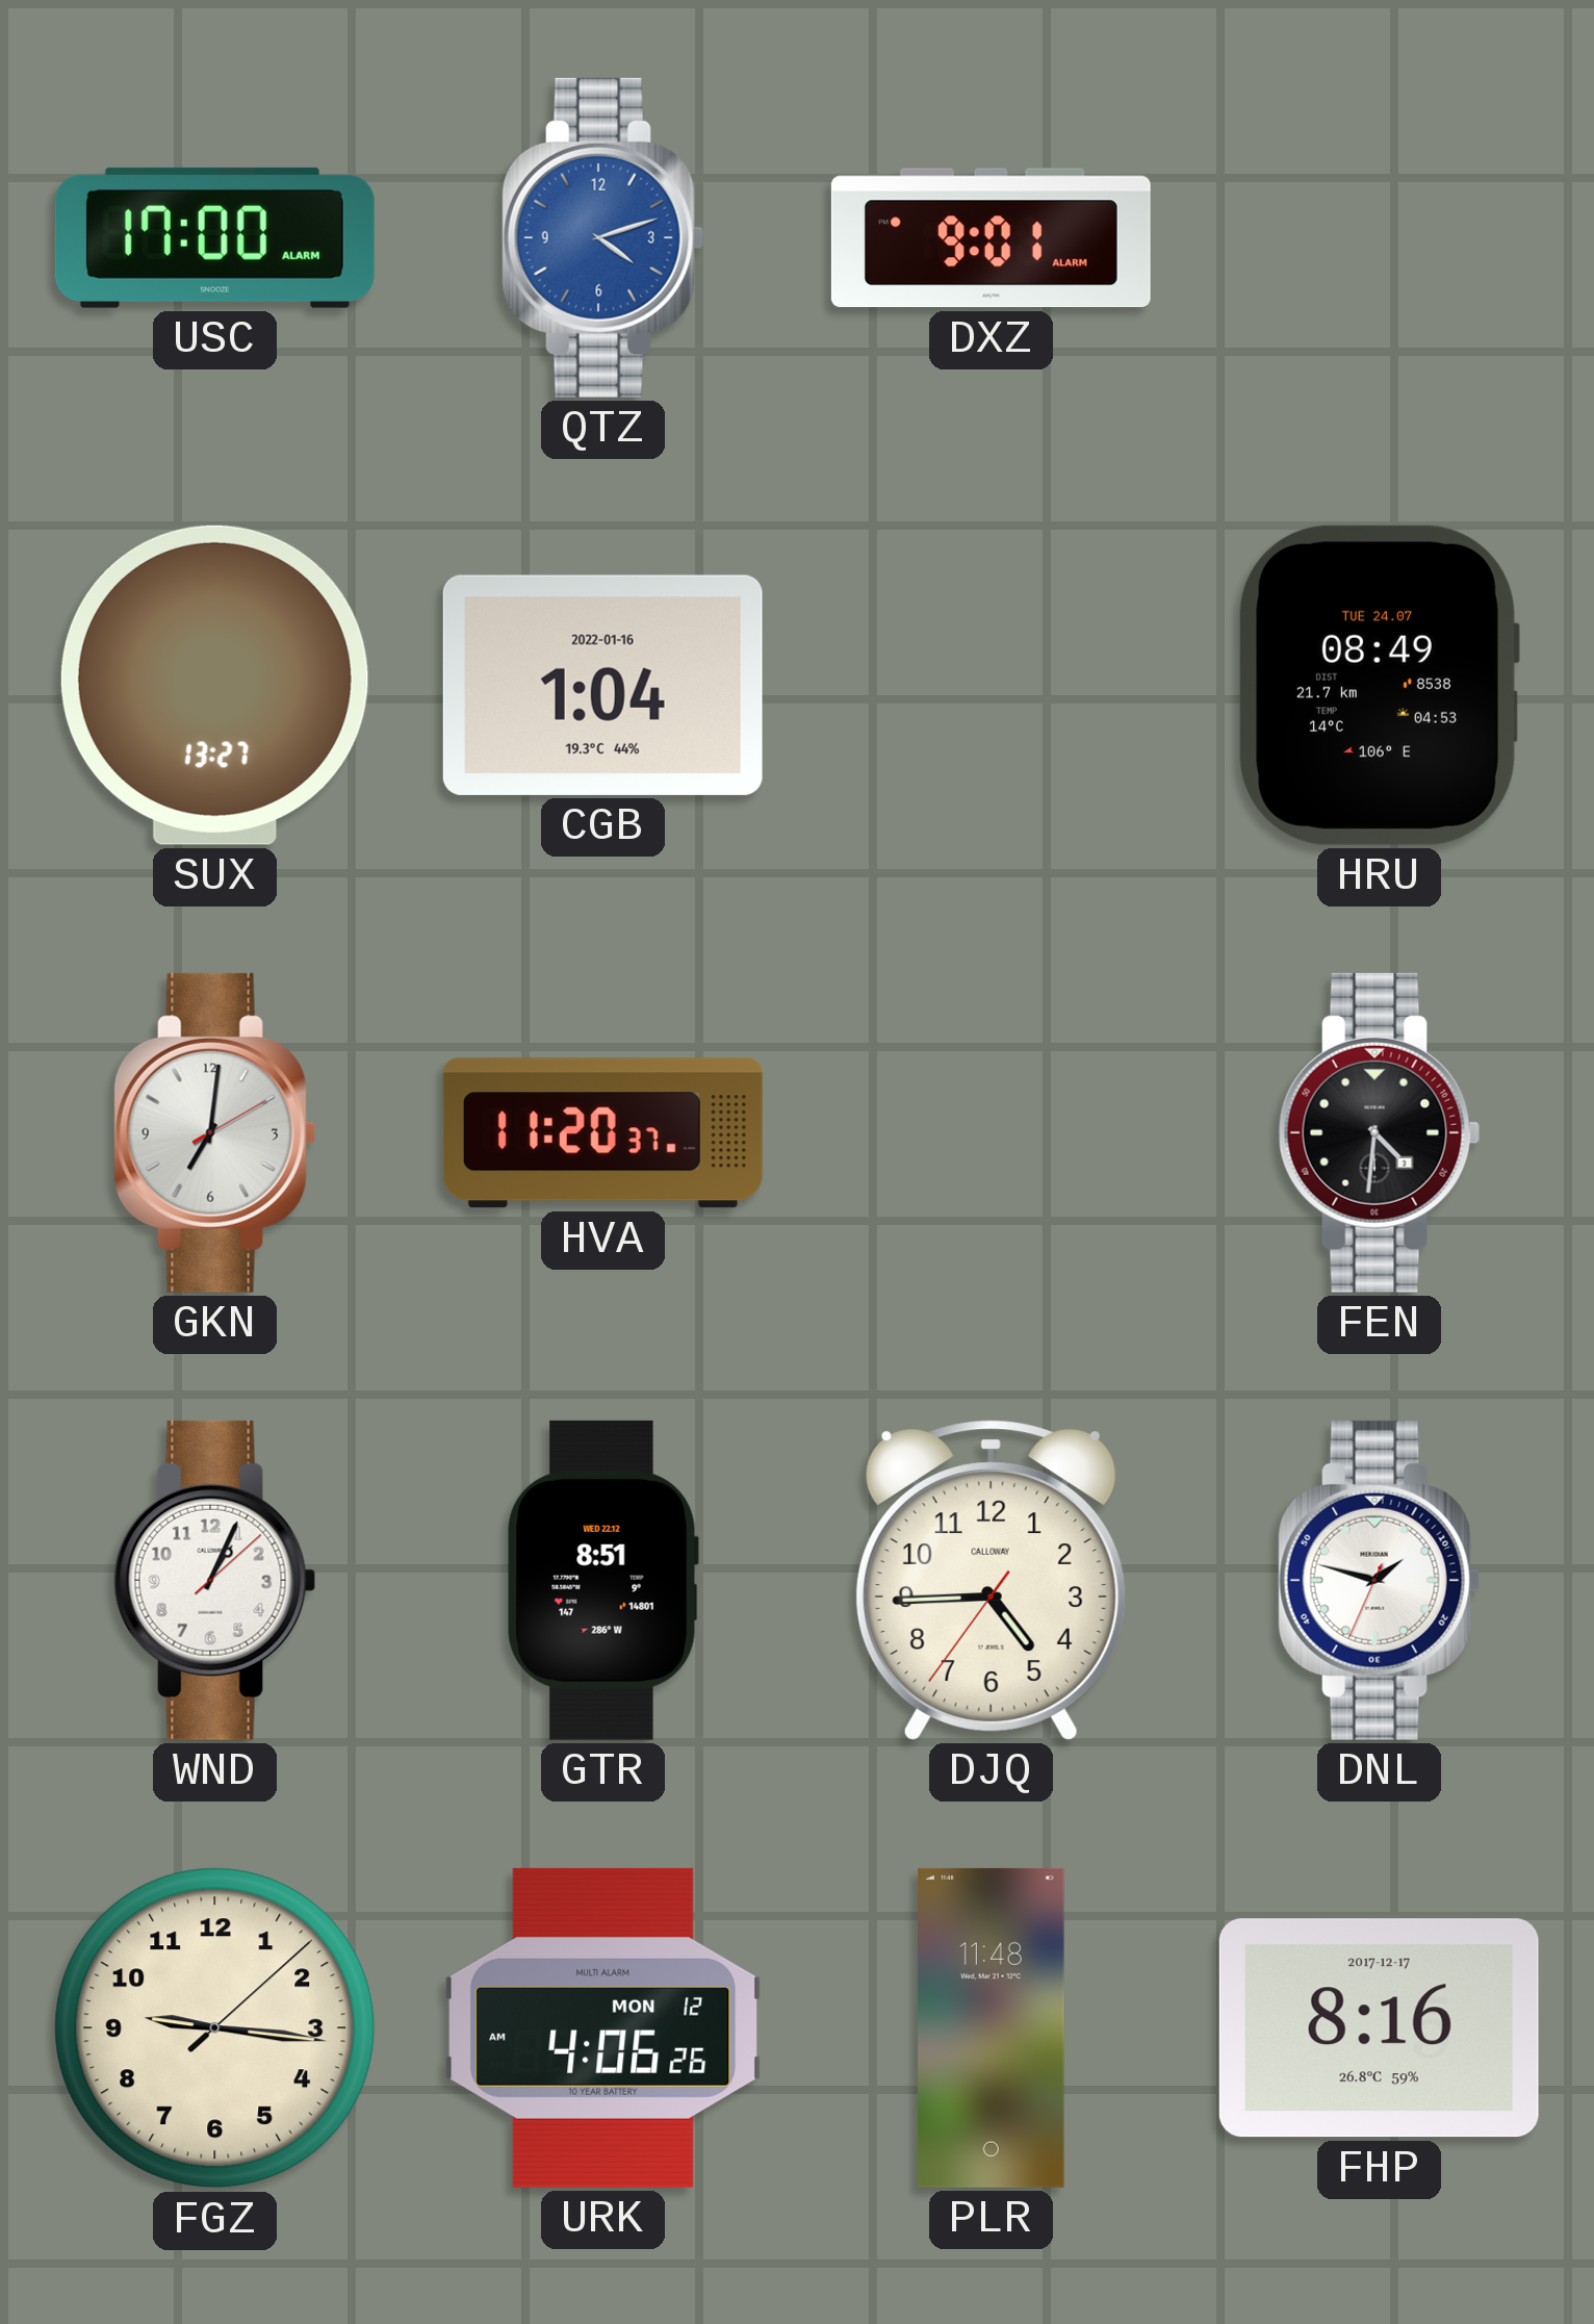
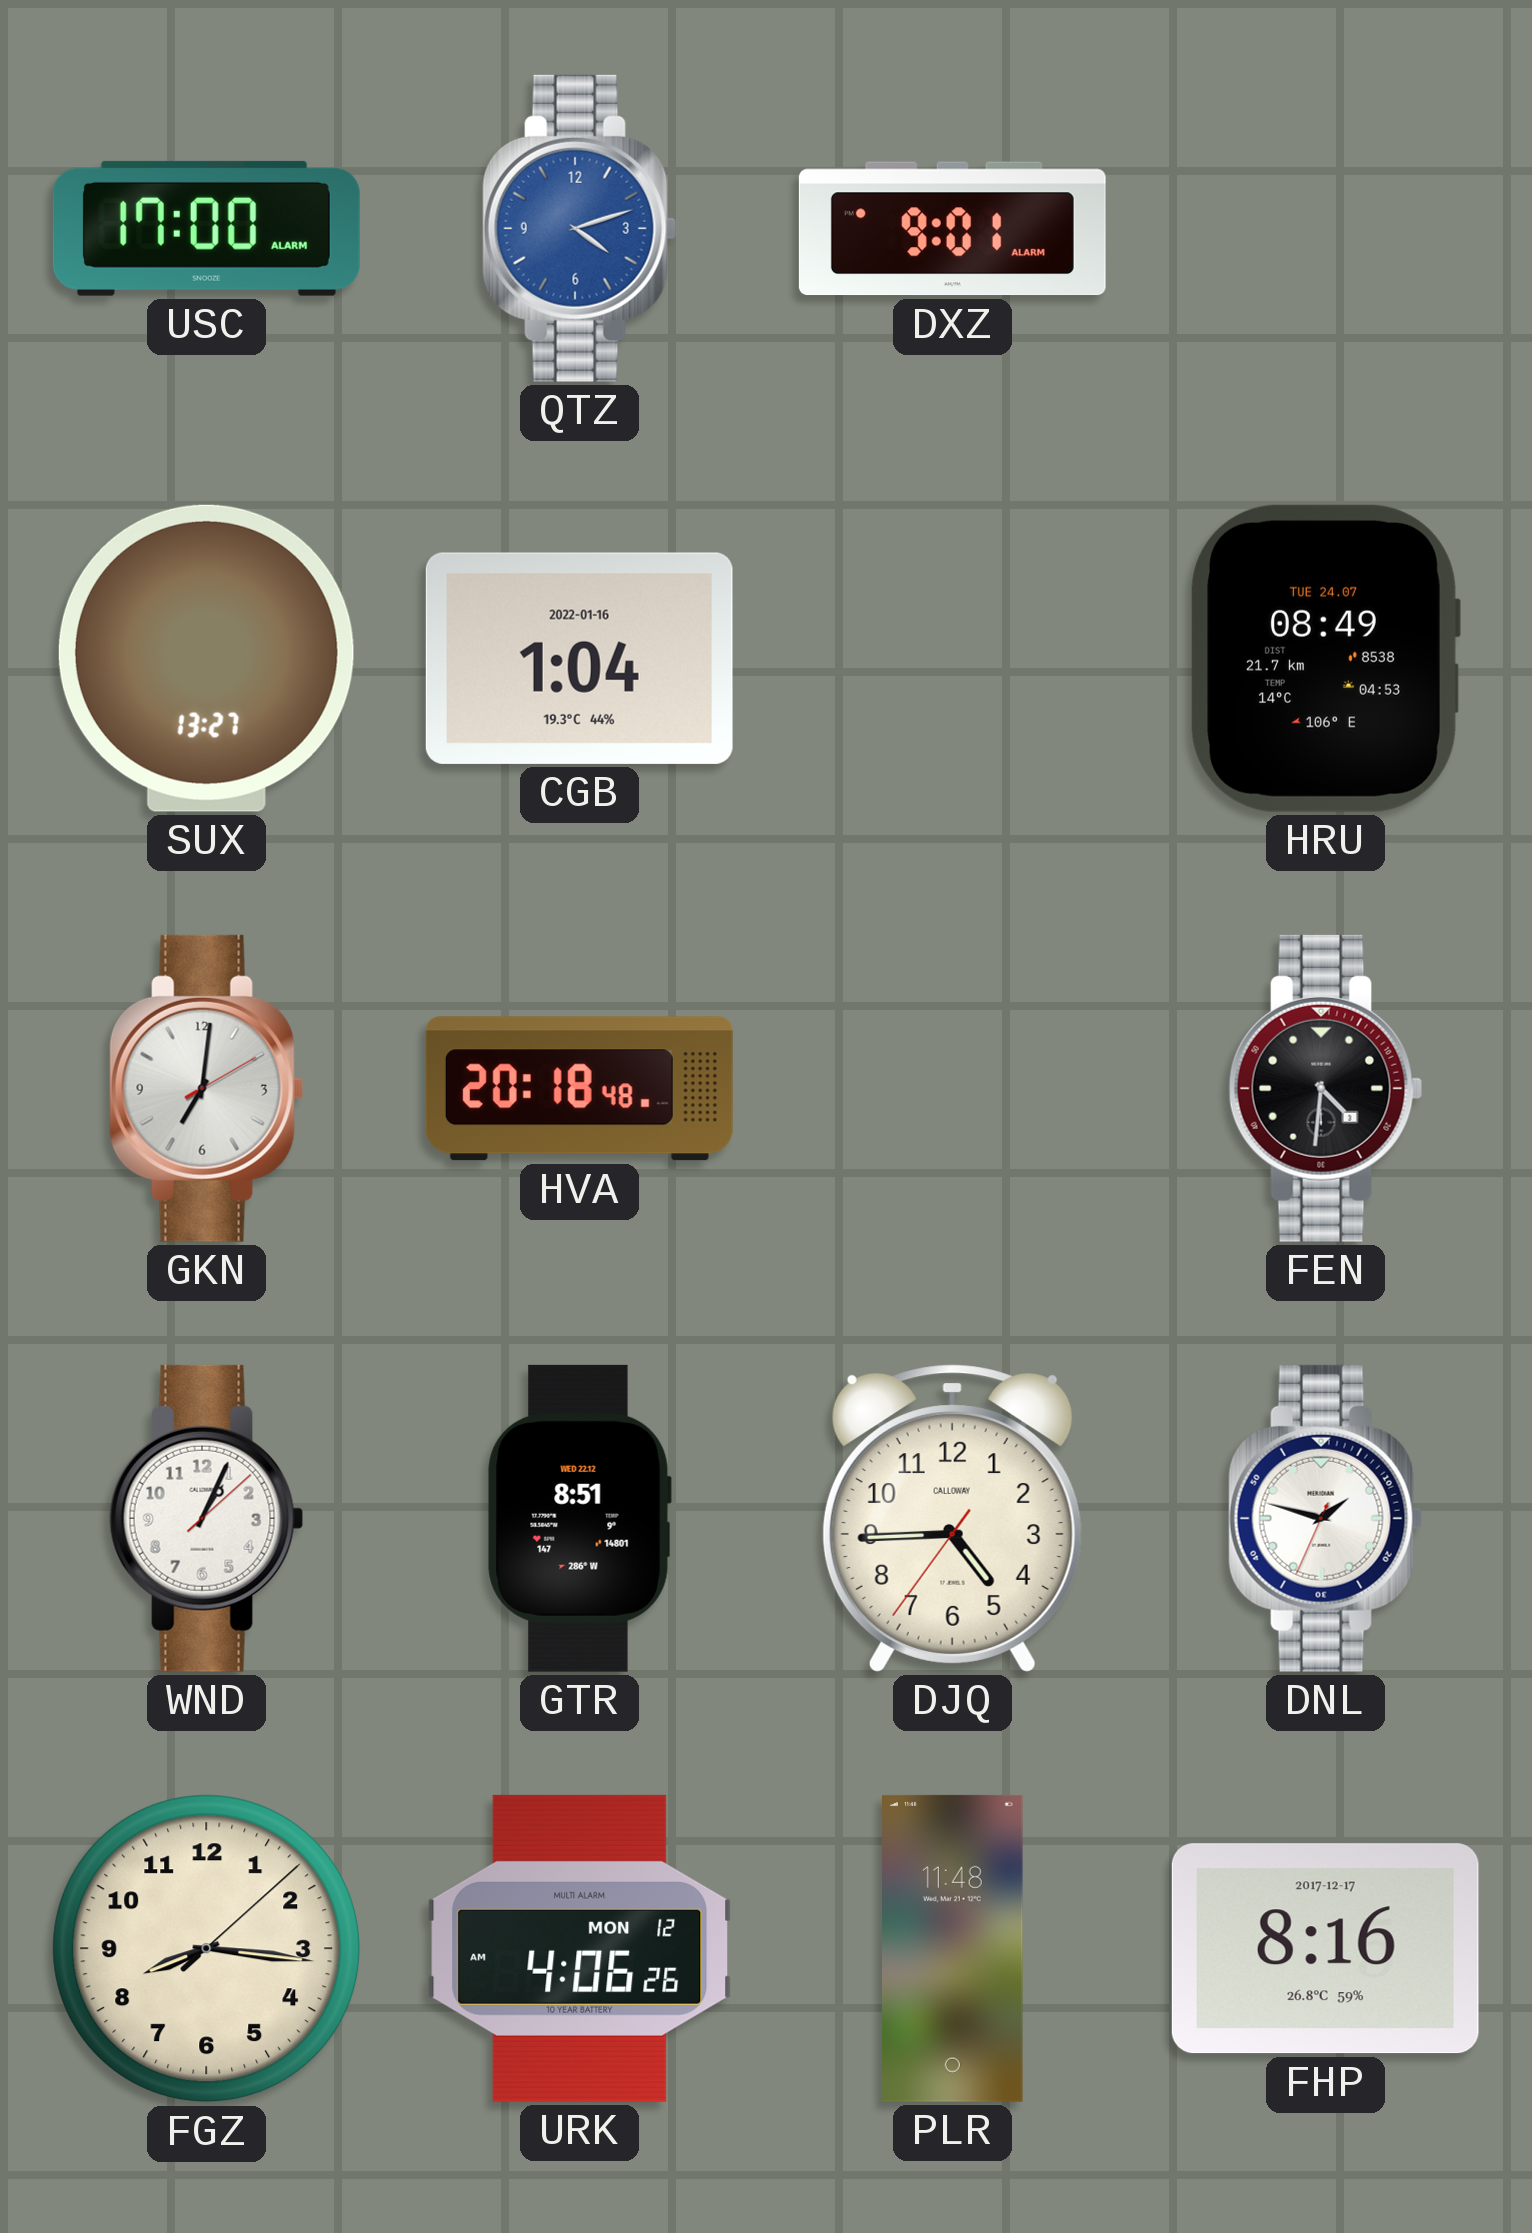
HVA: 11:20 -> 20:18 (579, 1089)
FGZ: 9:16 -> 8:16 (207, 1949)
